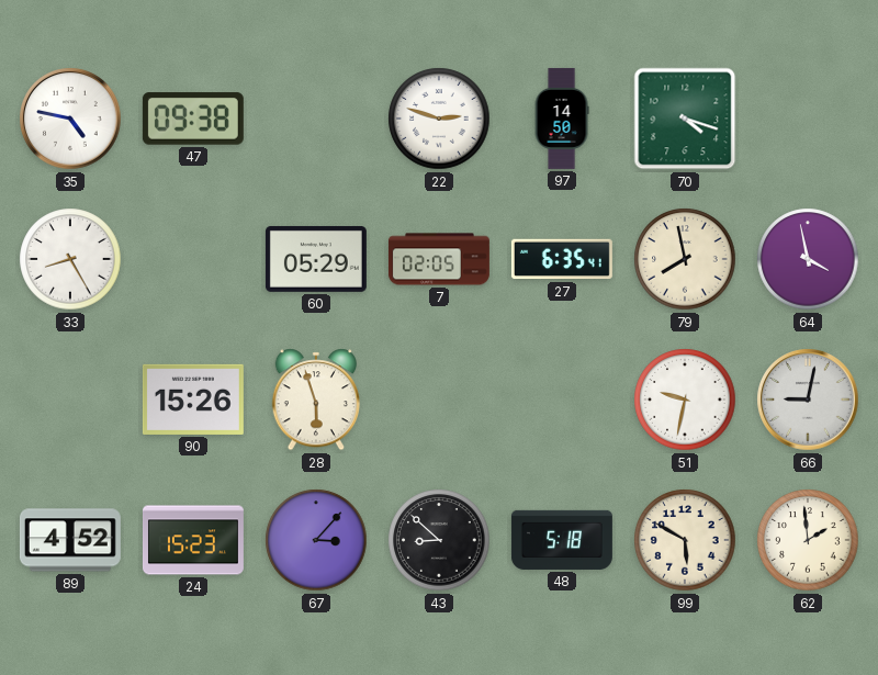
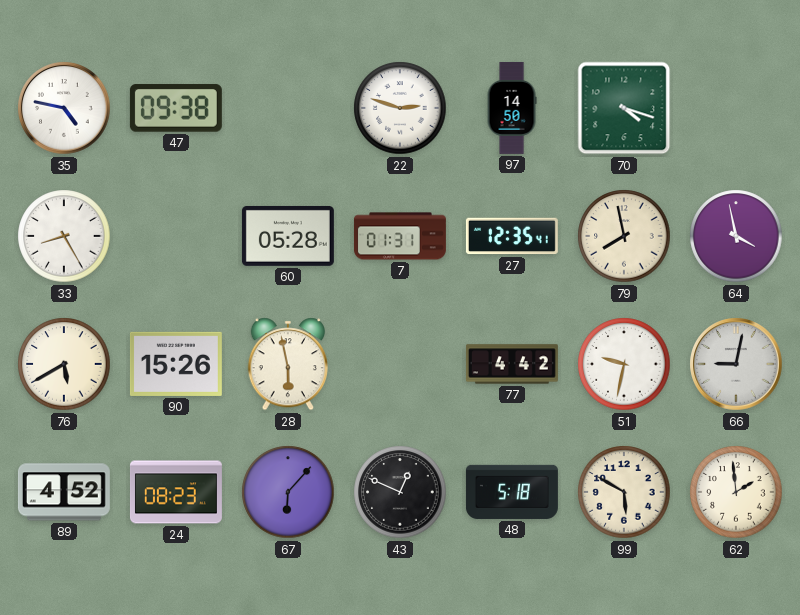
60: 05:29 -> 05:28 (288, 236)
7: 02:05 -> 01:31 (400, 236)
27: 6:35 -> 12:35 (512, 236)
76: none -> 5:40 (64, 364)
28: 5:57 -> 5:58 (287, 364)
77: none -> 4:42 (512, 364)
24: 15:23 -> 08:23 (176, 492)
67: 3:07 -> 6:07 (288, 492)
43: 8:52 -> 12:49 (400, 492)
